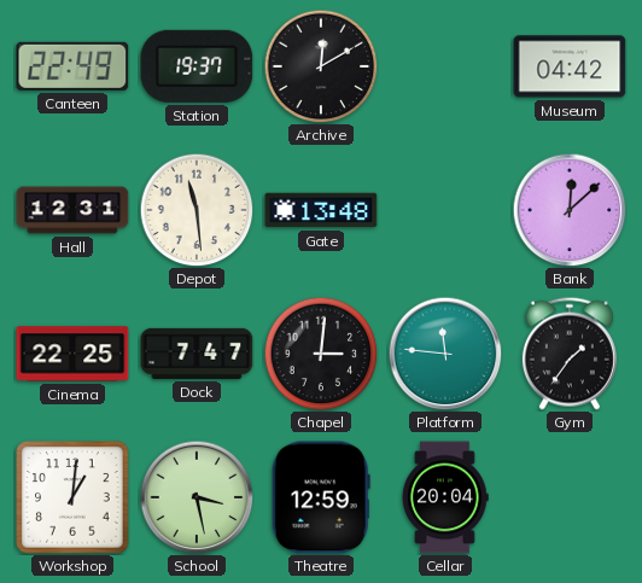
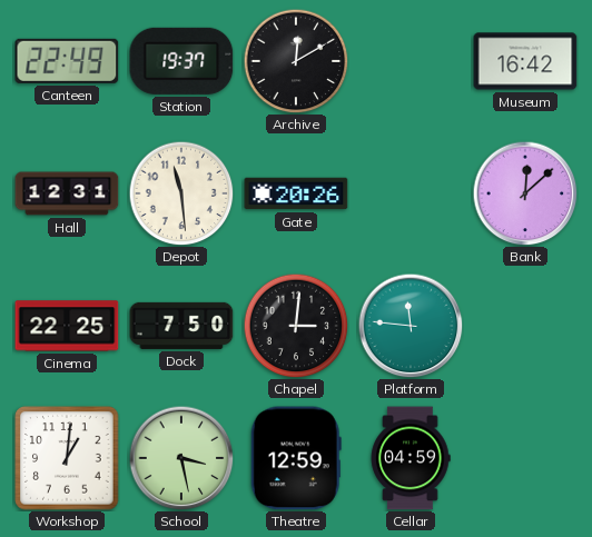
Museum: 04:42 -> 16:42 (525, 61)
Gate: 13:48 -> 20:26 (296, 193)
Dock: 7:47 -> 7:50 (181, 326)
Gym: 1:36 -> none (570, 354)
Cellar: 20:04 -> 04:59 (411, 458)
